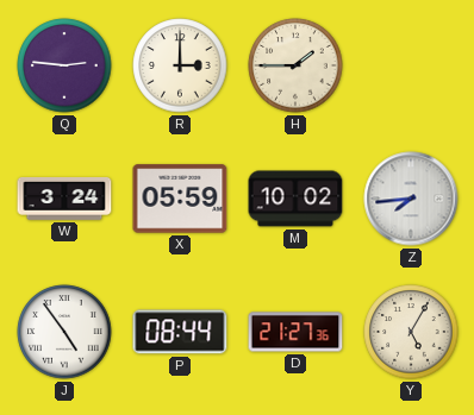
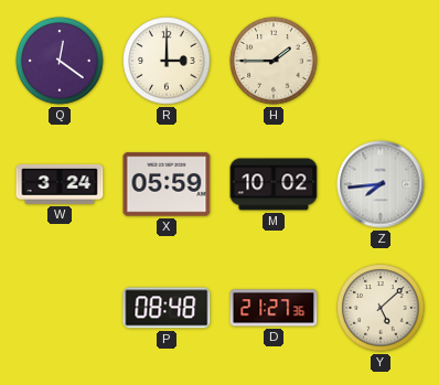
Q: 2:46 -> 12:21 (60, 61)
J: 4:54 -> none (64, 332)
P: 08:44 -> 08:48 (167, 308)
Y: 5:05 -> 5:08 (381, 308)
